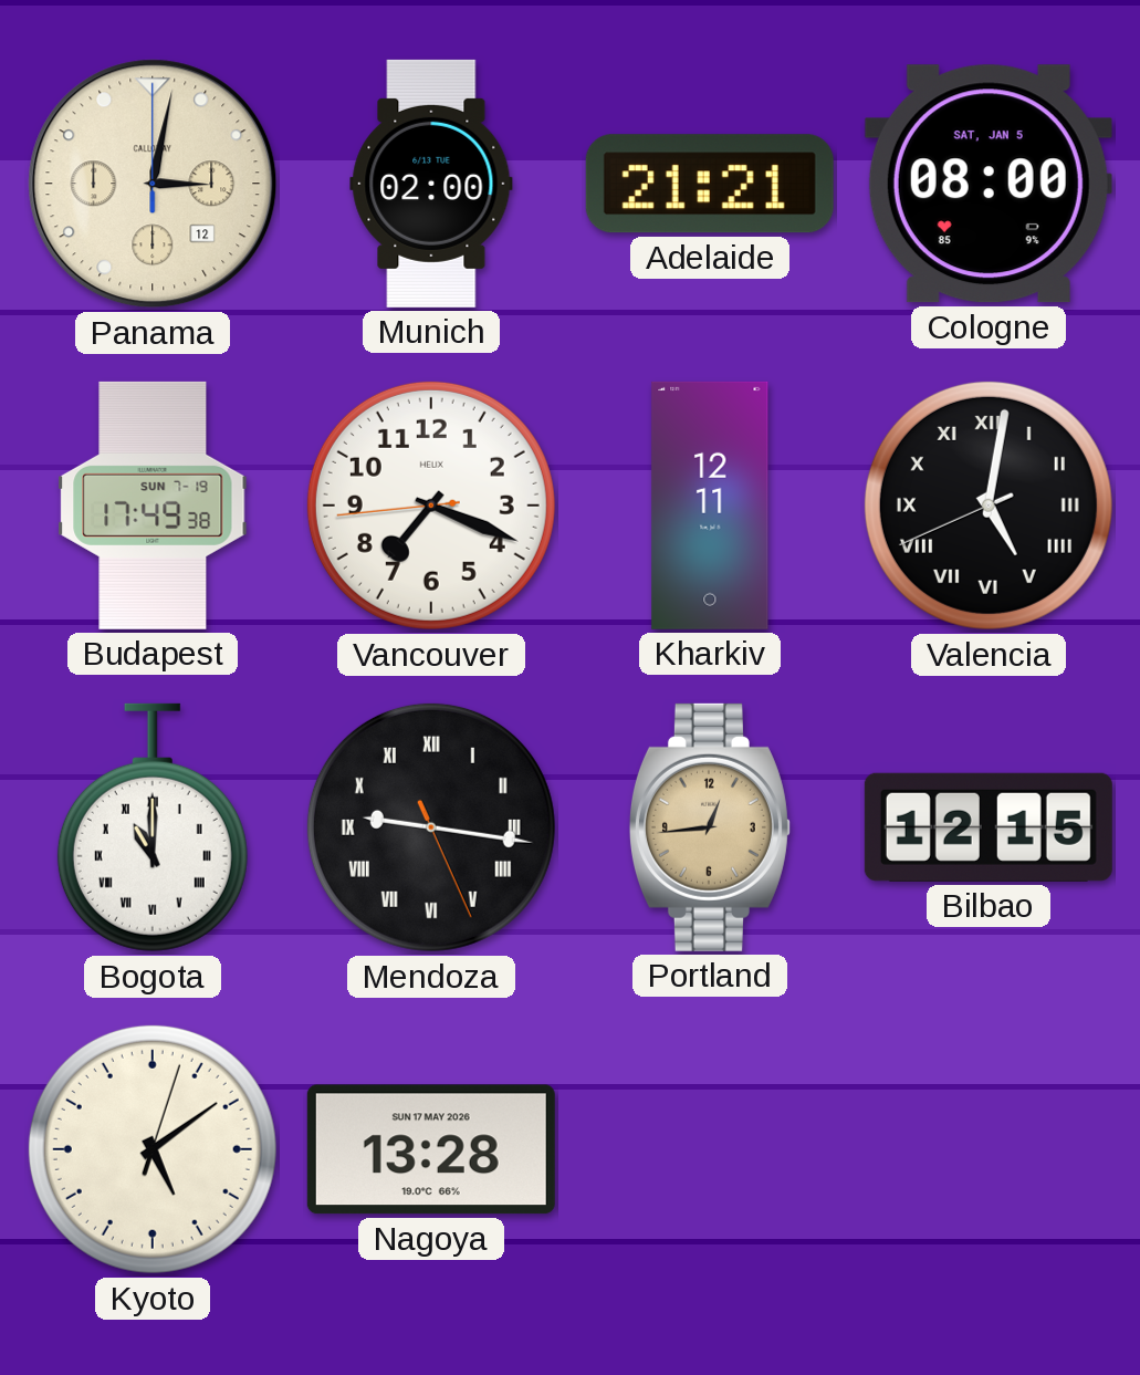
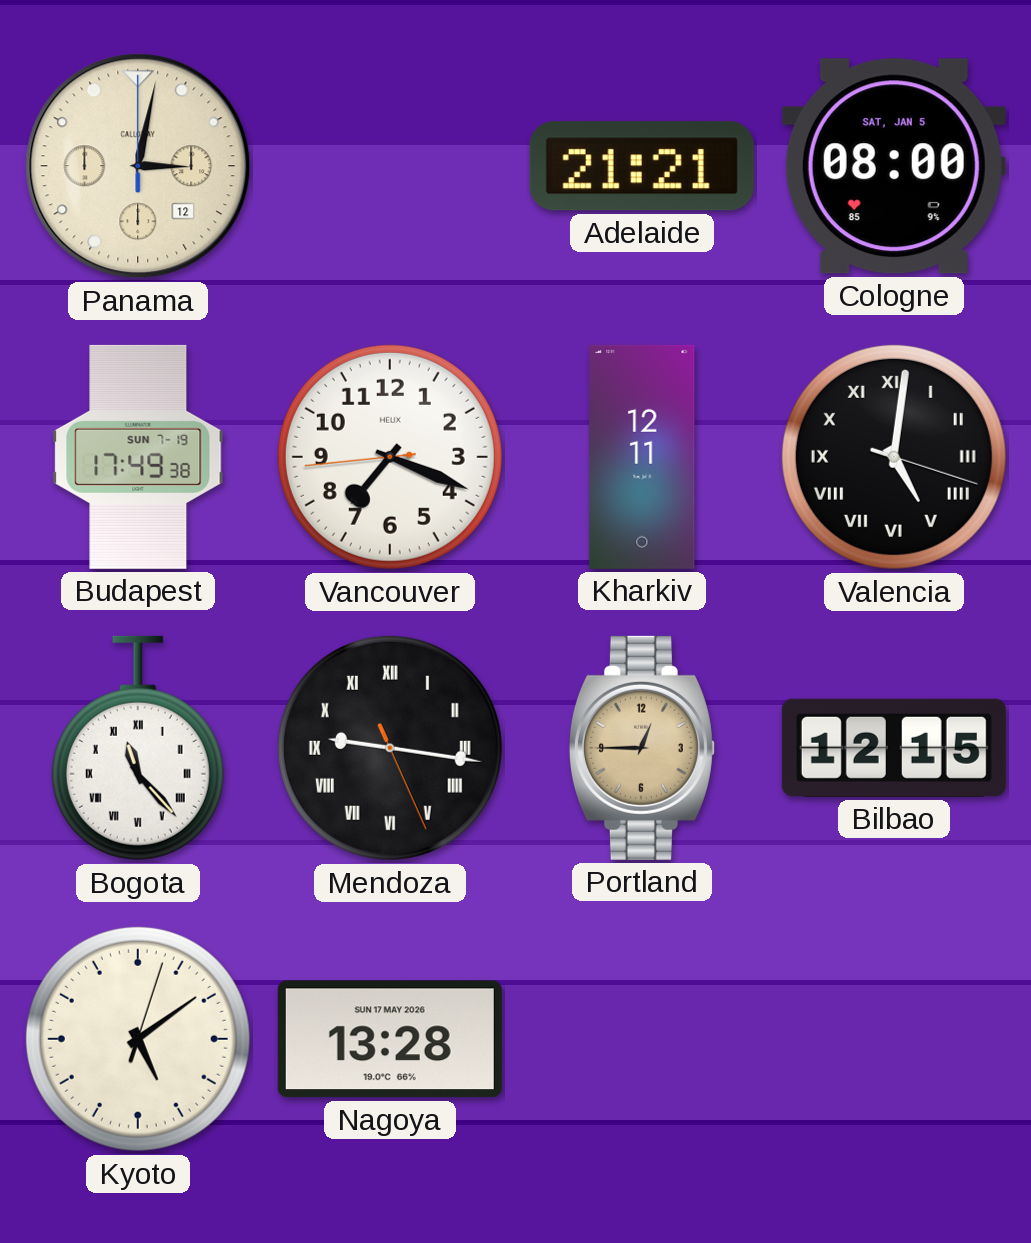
Munich: 02:00 -> none (431, 184)
Valencia: 5:01:41 -> 5:01:18 (894, 457)
Bogota: 11:00 -> 11:23 (138, 748)
Portland: 12:44 -> 12:45 (642, 748)
